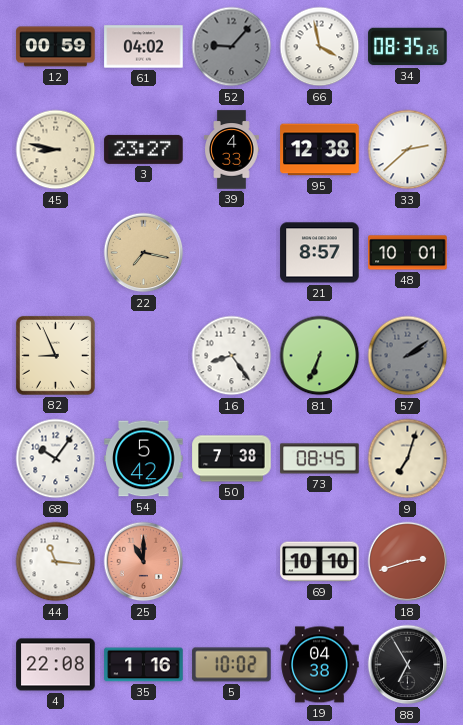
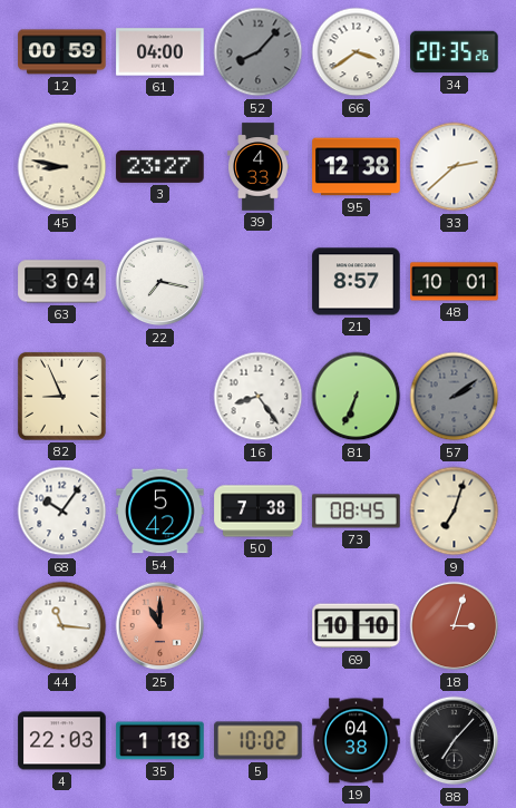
61: 04:02 -> 04:00 (160, 52)
52: 9:07 -> 8:07 (259, 52)
66: 3:58 -> 3:39 (357, 52)
34: 08:35 -> 20:35 (455, 52)
63: none -> 3:04 (62, 282)
22 dial: champagne -> white (160, 282)
18: 2:42 -> 3:03 (455, 626)
4: 22:08 -> 22:03 (62, 741)
35: 1:16 -> 1:18 (160, 741)
88: 6:55 -> 7:07 (455, 741)
